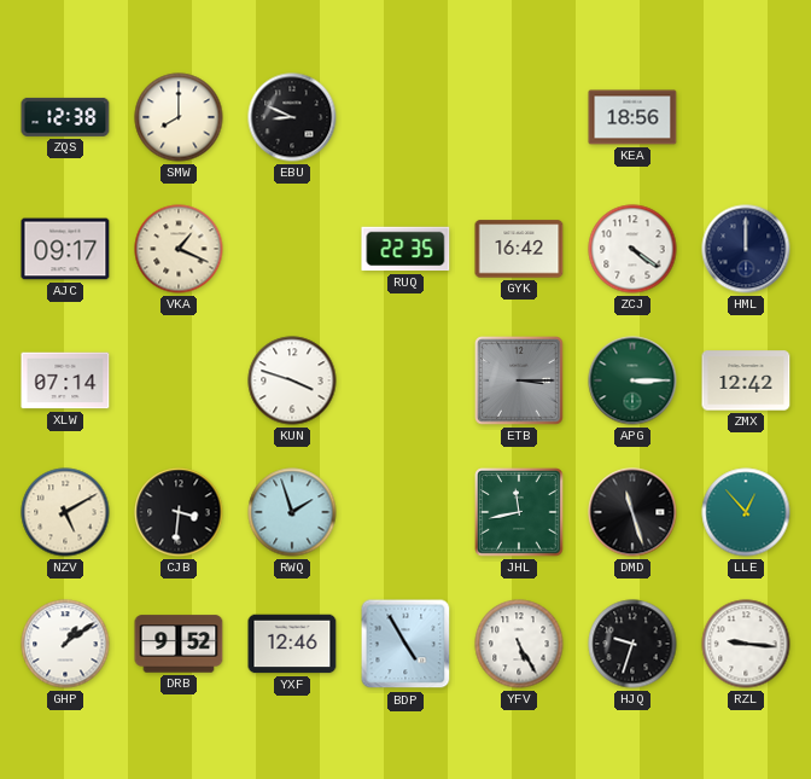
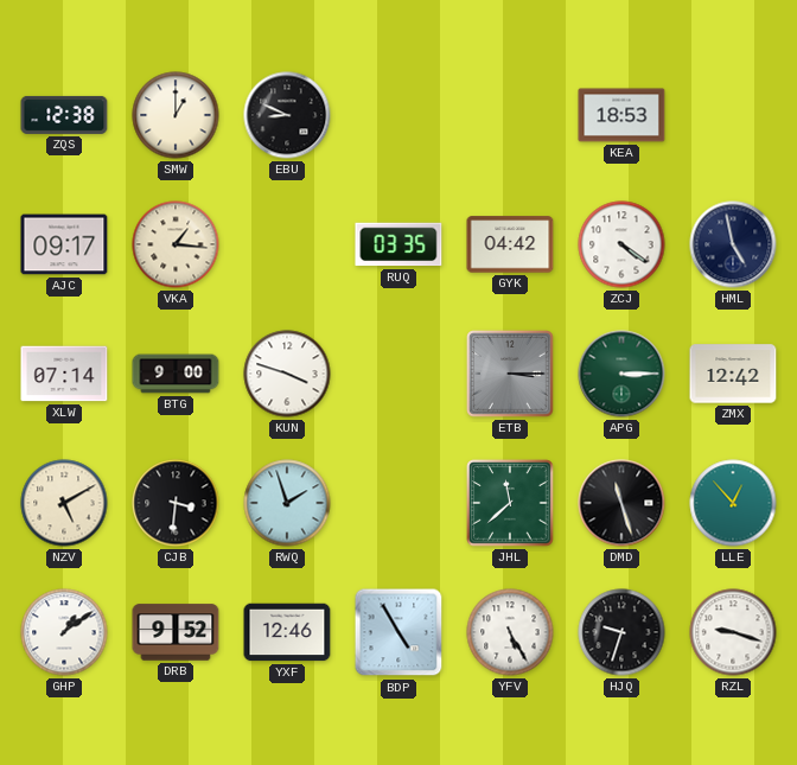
SMW: 8:00 -> 1:00 (176, 115)
KEA: 18:56 -> 18:53 (621, 115)
VKA: 1:19 -> 1:16 (176, 244)
RUQ: 22:35 -> 03:35 (398, 244)
GYK: 16:42 -> 04:42 (510, 244)
HML: 12:00 -> 4:58 (733, 244)
BTG: none -> 9:00 (176, 374)
JHL: 11:43 -> 11:38 (510, 503)
RZL: 9:16 -> 9:18 (733, 632)
